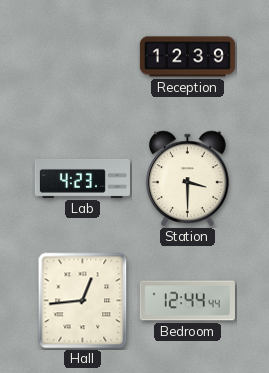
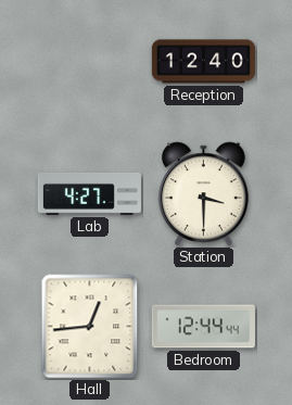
Reception: 12:39 -> 12:40 (203, 62)
Lab: 4:23 -> 4:27 (89, 193)
